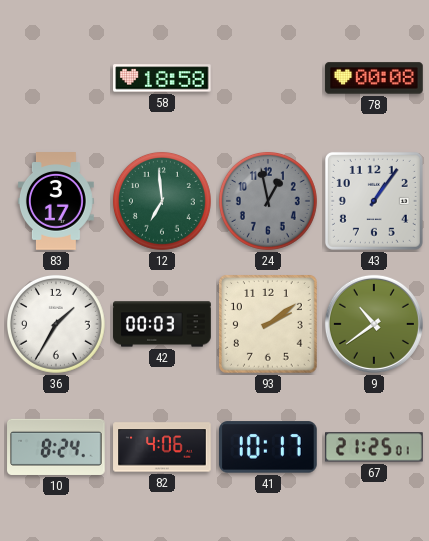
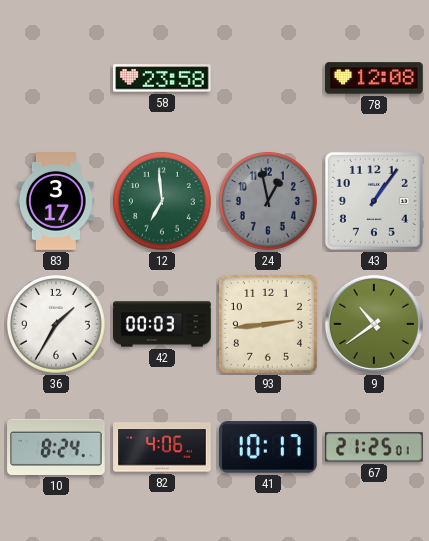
58: 18:58 -> 23:58 (162, 78)
78: 00:08 -> 12:08 (374, 78)
93: 2:09 -> 2:44 (268, 324)
